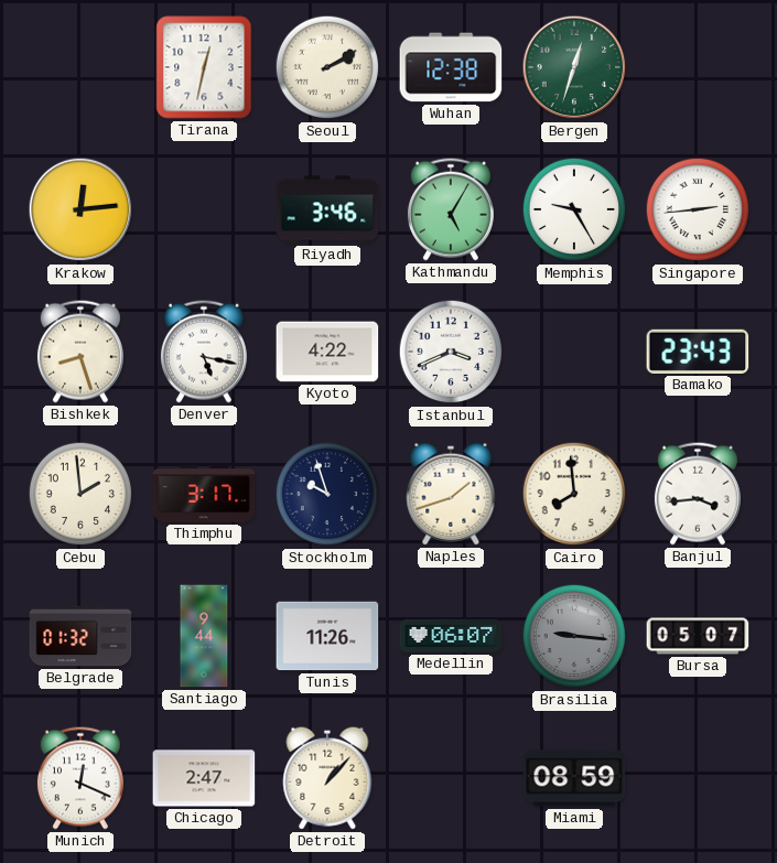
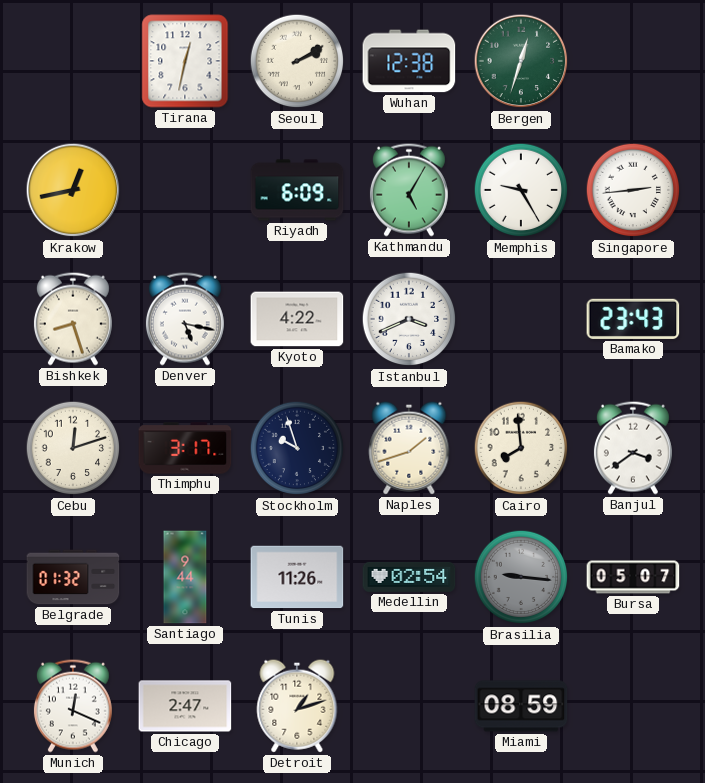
Krakow: 12:14 -> 12:43 (73, 190)
Riyadh: 3:46 -> 6:09 (297, 190)
Cebu: 1:59 -> 12:12 (73, 448)
Banjul: 3:44 -> 3:39 (633, 448)
Medellin: 06:07 -> 02:54 (409, 577)
Detroit: 1:07 -> 1:12 (297, 706)
